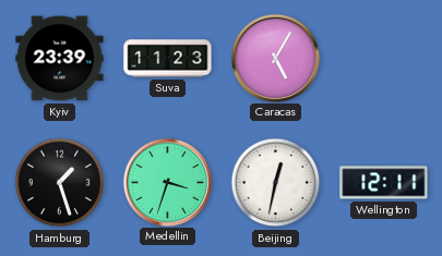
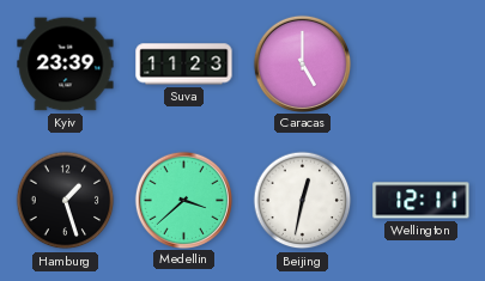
Caracas: 5:05 -> 5:00 (302, 63)
Medellin: 3:33 -> 3:38 (183, 200)
